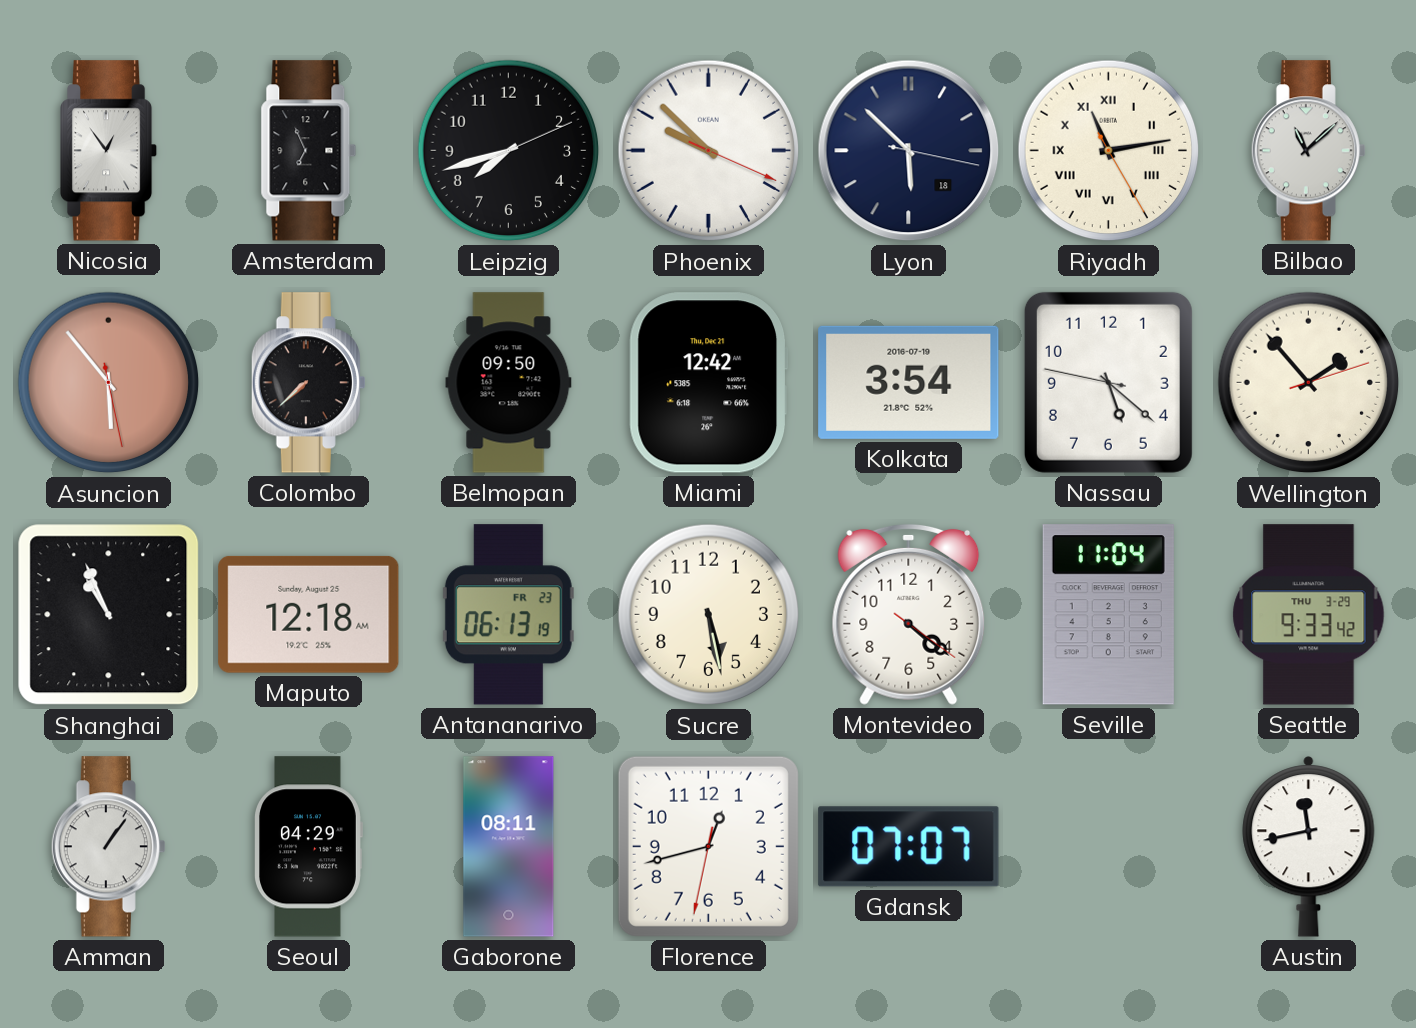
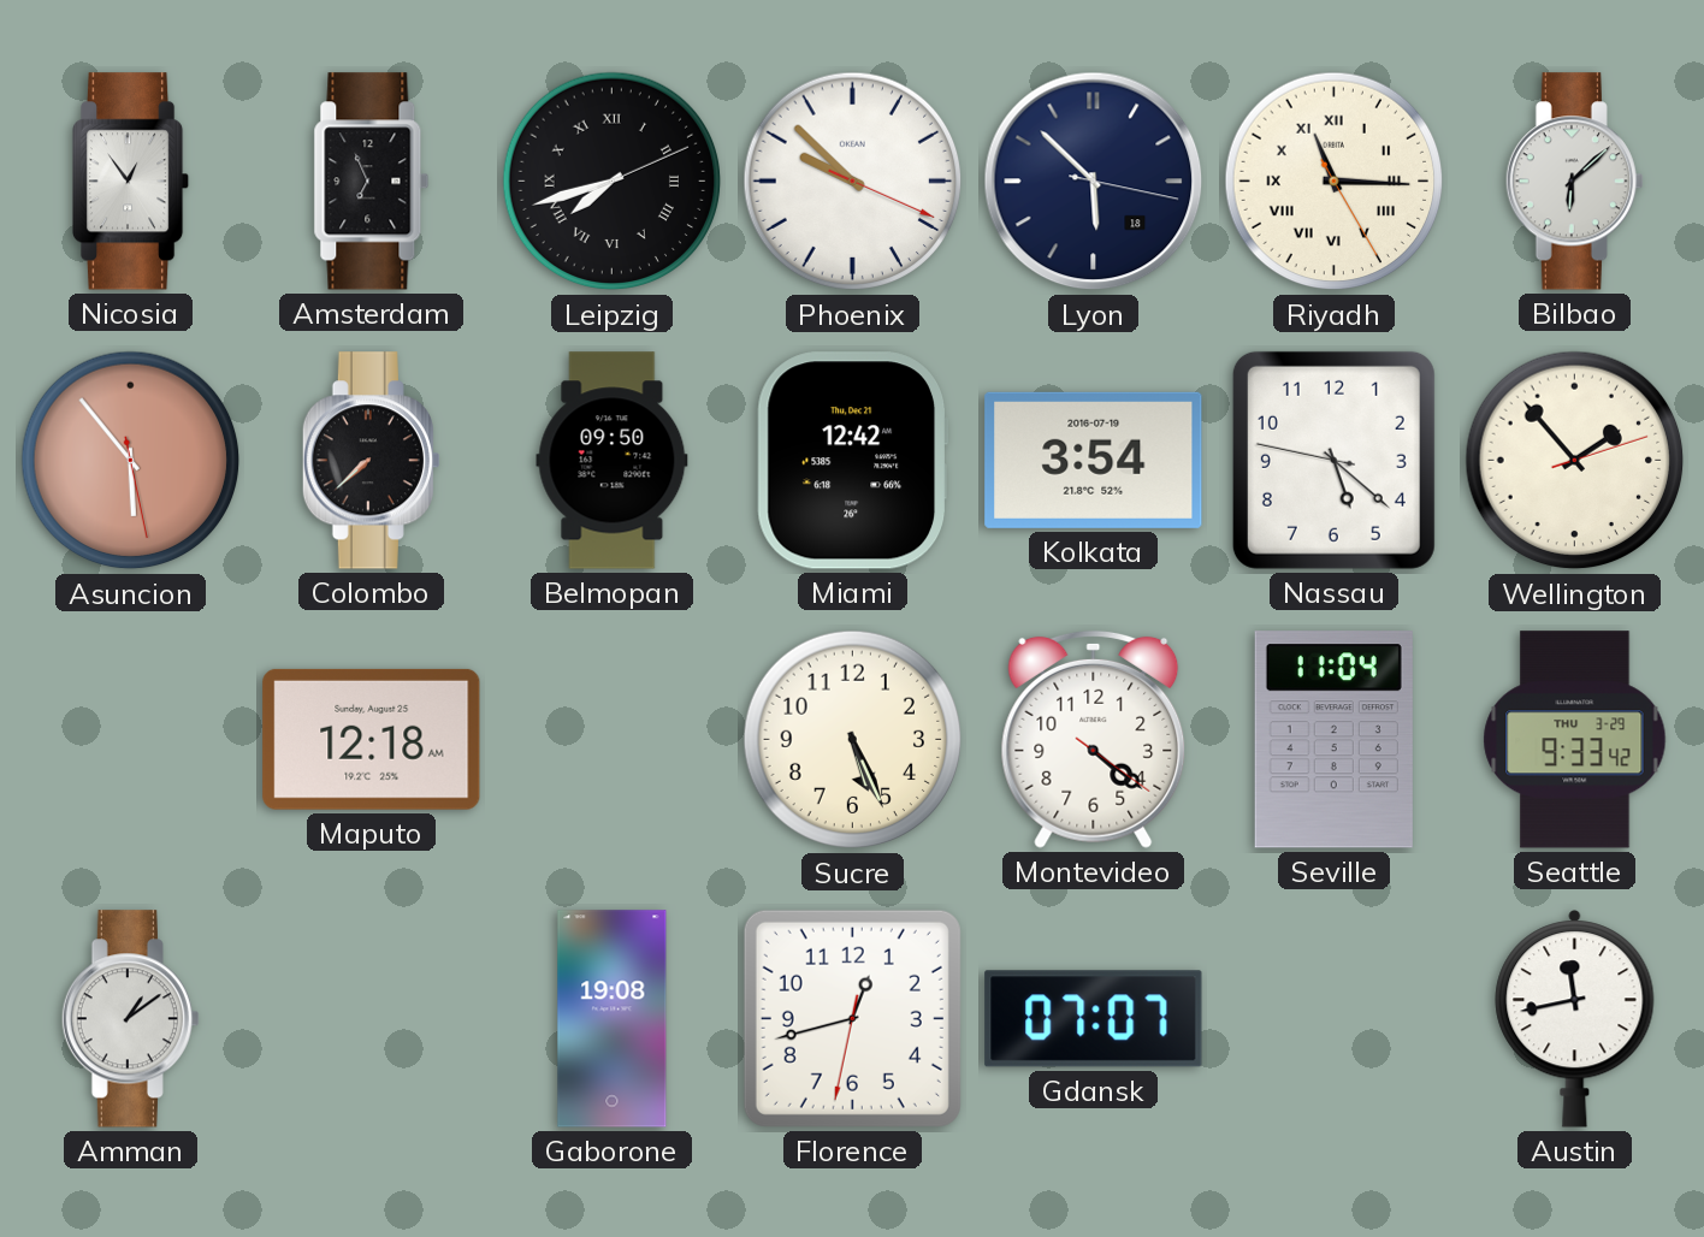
Leipzig numerals: Arabic -> Roman (613, 182)
Riyadh: 11:13 -> 11:15 (1335, 182)
Bilbao: 11:08 -> 6:08 (1574, 182)
Shanghai: 10:56 -> none (109, 615)
Antananarivo: 06:13 -> none (508, 615)
Sucre: 5:28 -> 5:26 (853, 740)
Amman: 1:06 -> 1:09 (130, 1019)
Seoul: 04:29 -> none (309, 847)
Gaborone: 08:11 -> 19:08 (613, 1019)
